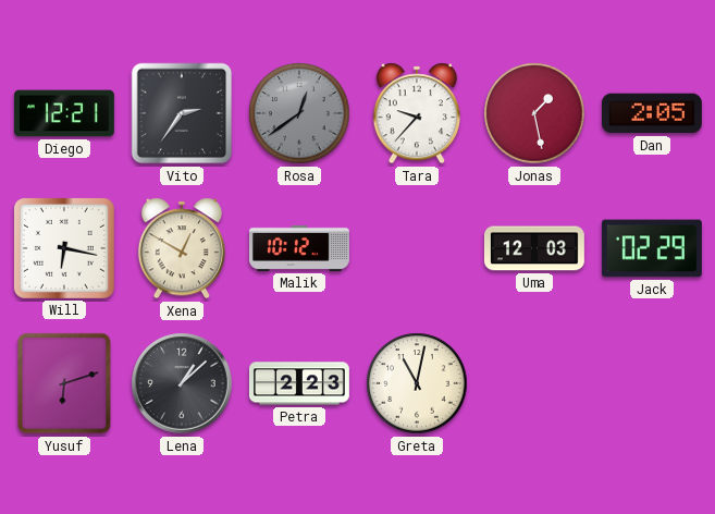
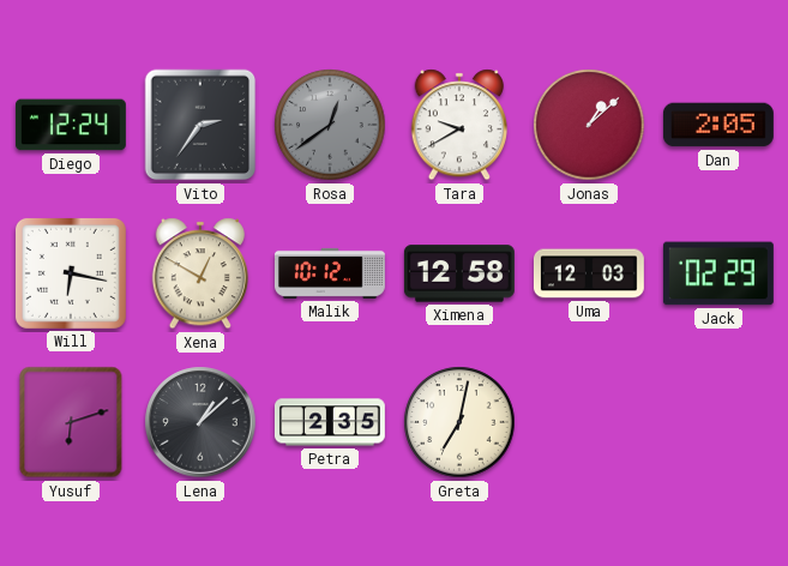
Diego: 12:21 -> 12:24 (71, 125)
Tara: 9:37 -> 9:40 (458, 125)
Jonas: 1:28 -> 1:08 (589, 125)
Ximena: none -> 12:58 (459, 273)
Petra: 2:23 -> 2:35 (330, 422)
Greta: 11:02 -> 7:02 (459, 422)
